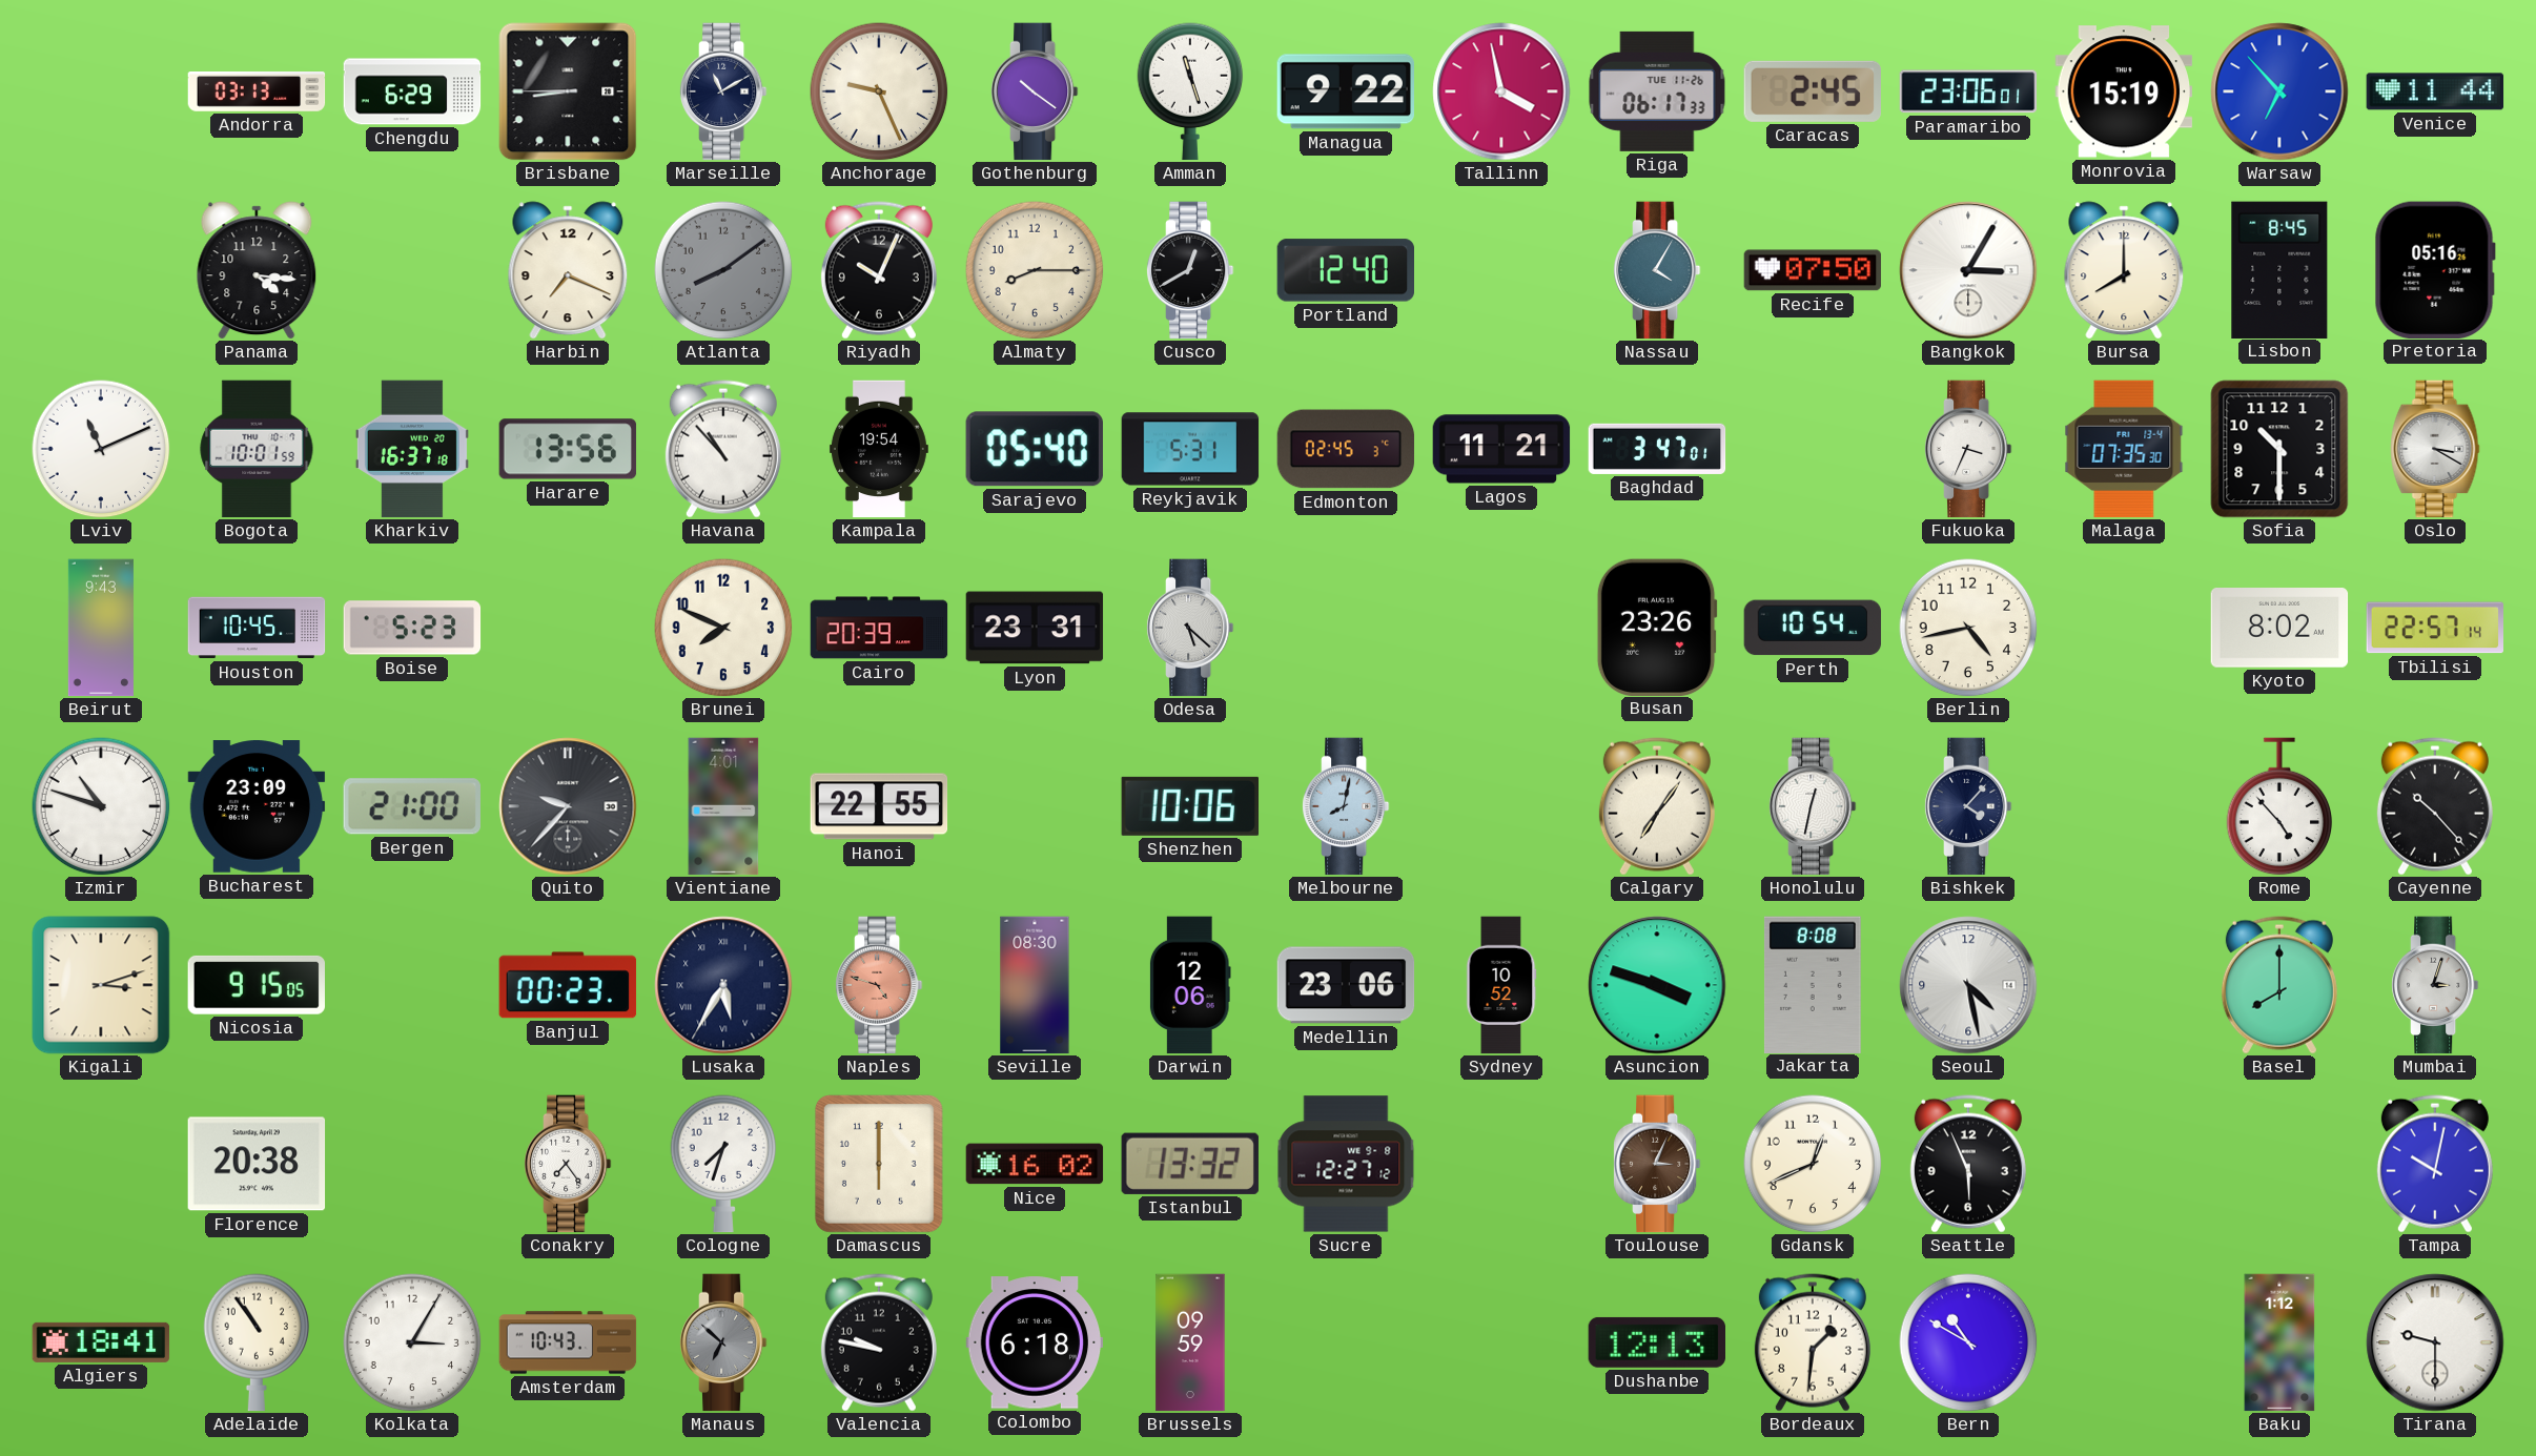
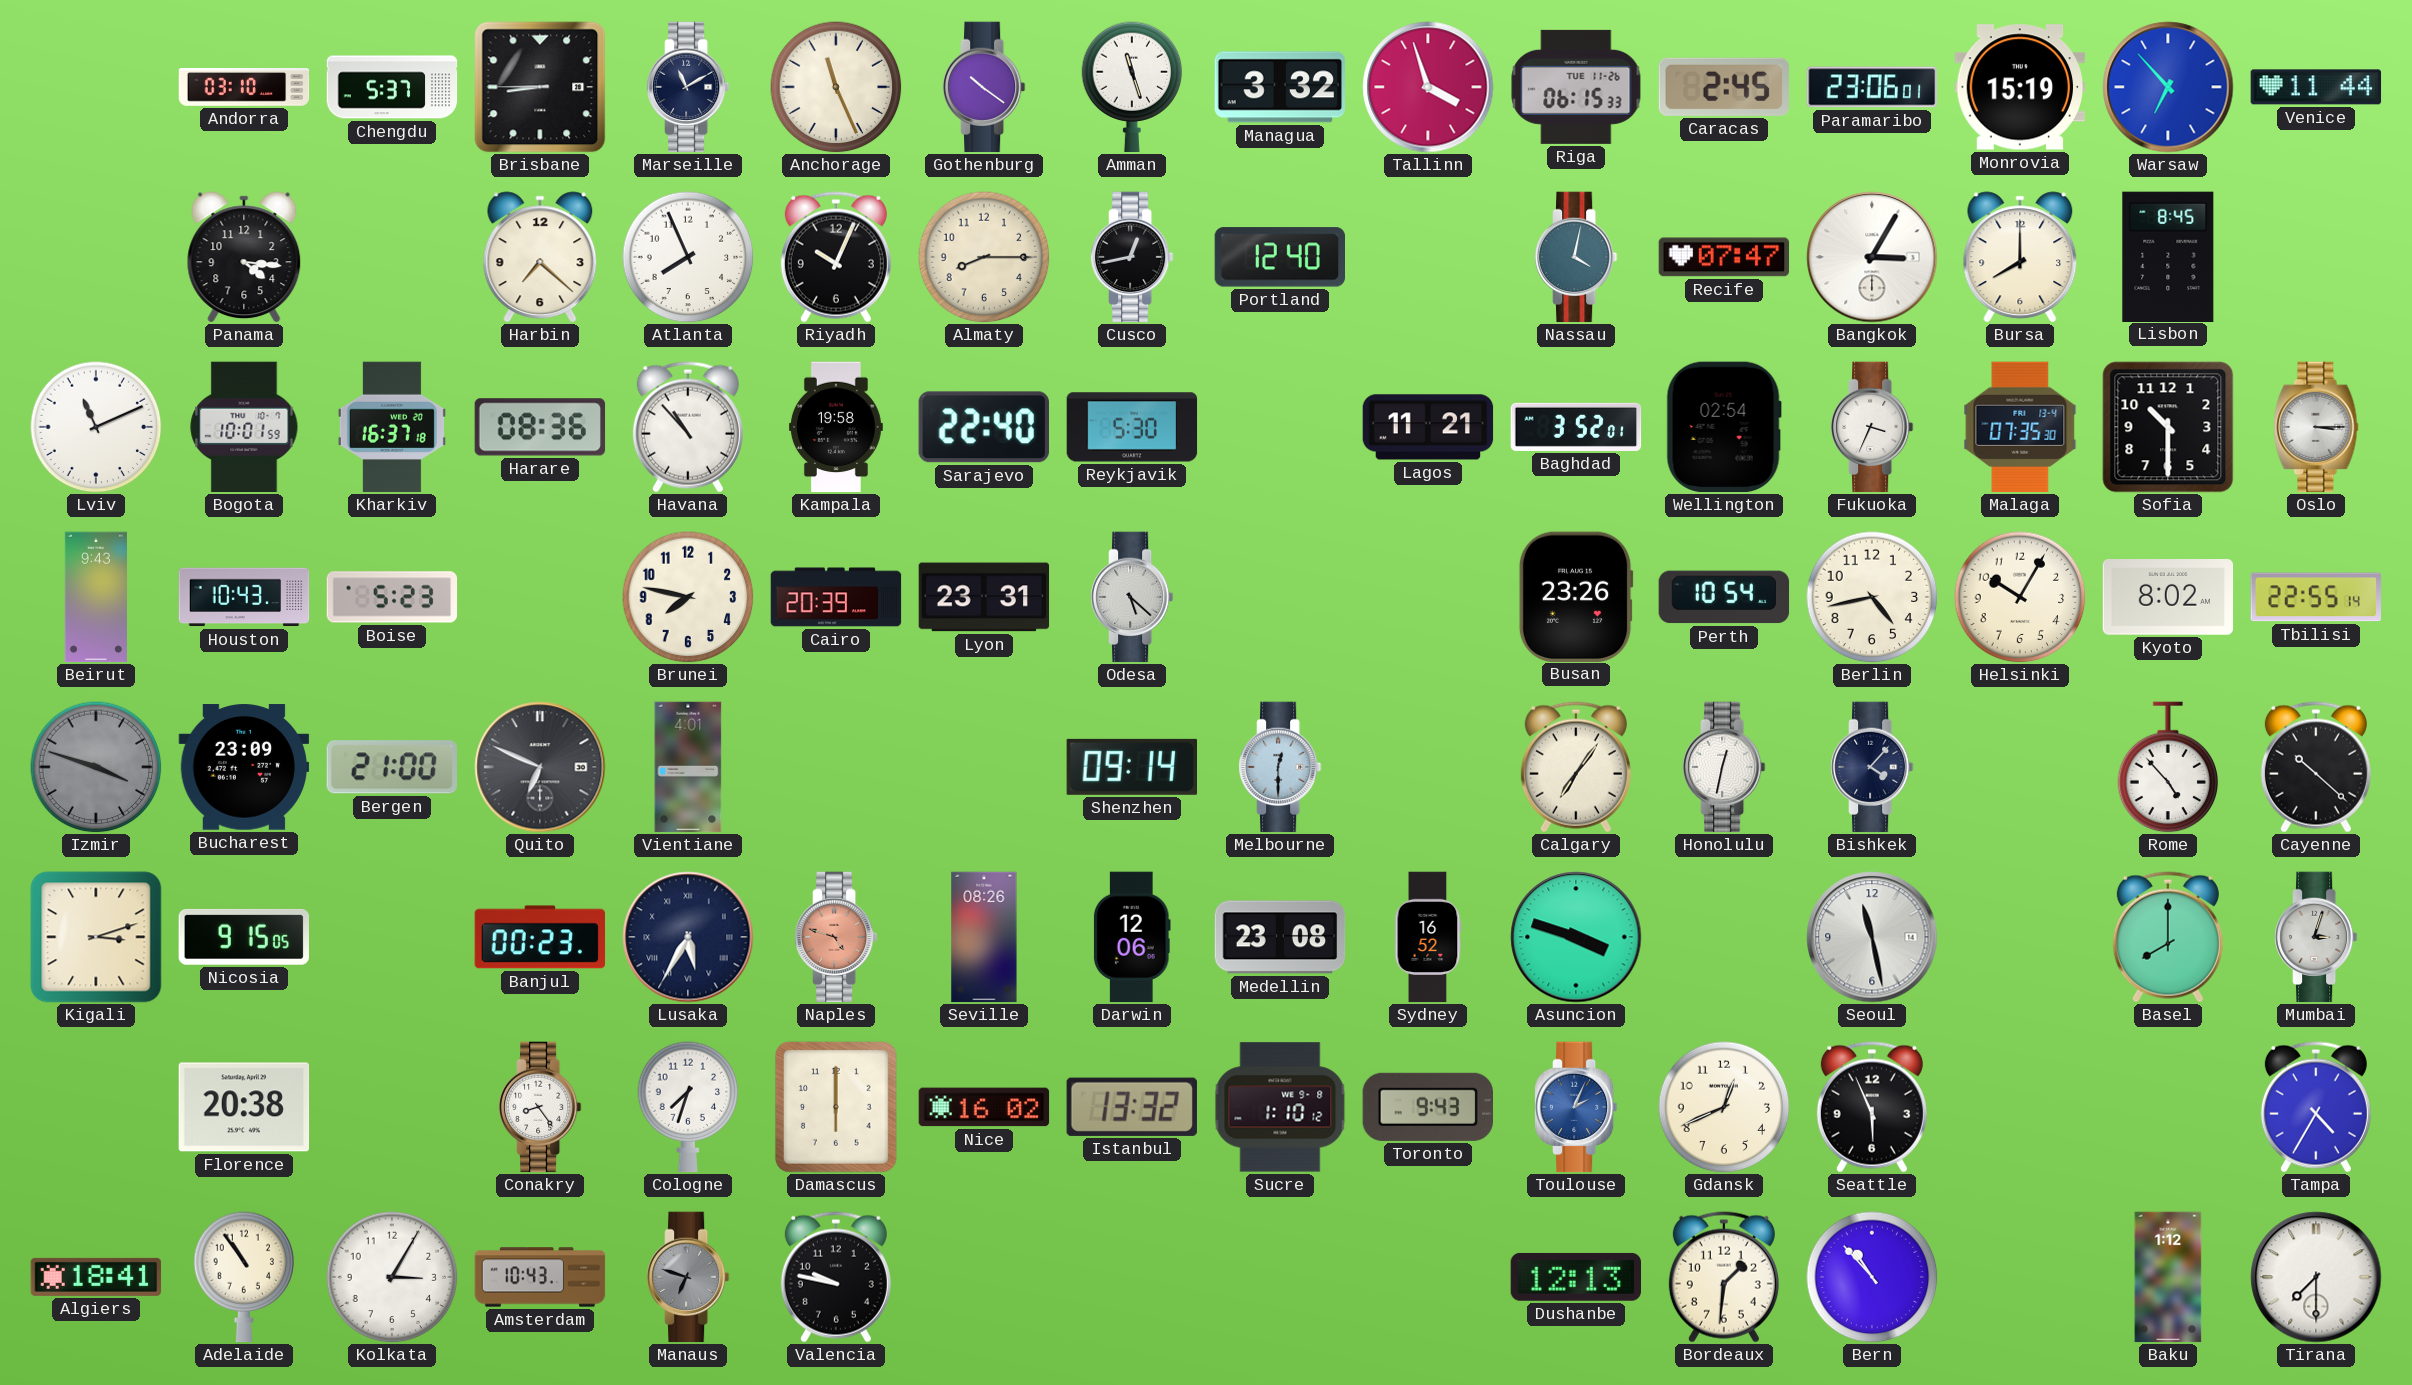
Andorra: 03:13 -> 03:10 (244, 88)
Chengdu: 6:29 -> 5:37 (392, 87)
Anchorage: 9:26 -> 11:26 (836, 87)
Managua: 9:22 -> 3:32 (1280, 87)
Tallinn: 3:58 -> 3:57 (1428, 87)
Riga: 06:17 -> 06:15 (1576, 87)
Harbin: 7:19 -> 7:22 (540, 257)
Atlanta: 8:09 -> 7:56 (688, 257)
Atlanta dial: grey -> white (688, 257)
Cusco: 12:40 -> 12:43 (1132, 257)
Nassau: 4:05 -> 4:02 (1576, 257)
Recife: 07:50 -> 07:47 (1724, 257)
Pretoria: 05:16 -> none (2435, 269)
Harare: 13:56 -> 08:36 (540, 427)
Kampala: 19:54 -> 19:58 (836, 427)
Sarajevo: 05:40 -> 22:40 (984, 427)
Reykjavik: 5:31 -> 5:30 (1132, 427)
Edmonton: 02:45 -> none (1346, 449)
Baghdad: 3:47 -> 3:52 (1576, 427)
Wellington: none -> 02:54 (1724, 427)
Oslo: 3:20 -> 3:15 (2316, 427)
Houston: 10:45 -> 10:43 (244, 597)
Brunei: 7:49 -> 7:47 (688, 597)
Helsinki: none -> 10:05 (2020, 597)
Tbilisi: 22:57 -> 22:55 (2315, 597)
Izmir: 10:48 -> 3:48 (96, 767)
Izmir dial: white -> grey (96, 767)
Quito: 9:37 -> 6:49 (540, 767)
Hanoi: 22:55 -> none (879, 806)
Shenzhen: 10:06 -> 09:14 (1131, 767)
Melbourne: 8:02 -> 12:30 (1280, 767)
Cayenne: 10:23 -> 10:22 (2316, 767)
Seville: 08:30 -> 08:26 (984, 937)
Medellin: 23:06 -> 23:08 (1280, 937)
Sydney: 10:52 -> 16:52 (1428, 937)
Jakarta: 8:08 -> none (1813, 984)
Seoul: 4:28 -> 11:28 (1872, 937)
Conakry: 7:24 -> 8:24 (540, 1107)
Sucre: 12:27 -> 1:10 (1280, 1107)
Toronto: none -> 9:43 (1427, 1107)
Toulouse: 3:04 -> 2:04 (1576, 1107)
Toulouse dial: brown -> blue (1576, 1107)
Tampa: 10:02 -> 4:35 (2316, 1107)
Manaus: 6:52 -> 6:48 (688, 1277)
Colombo: 6:18 -> none (1035, 1342)
Brussels: 09:59 -> none (1190, 1342)
Bern: 10:50 -> 10:53 (1872, 1277)
Tirana: 9:30 -> 7:30 (2316, 1277)
